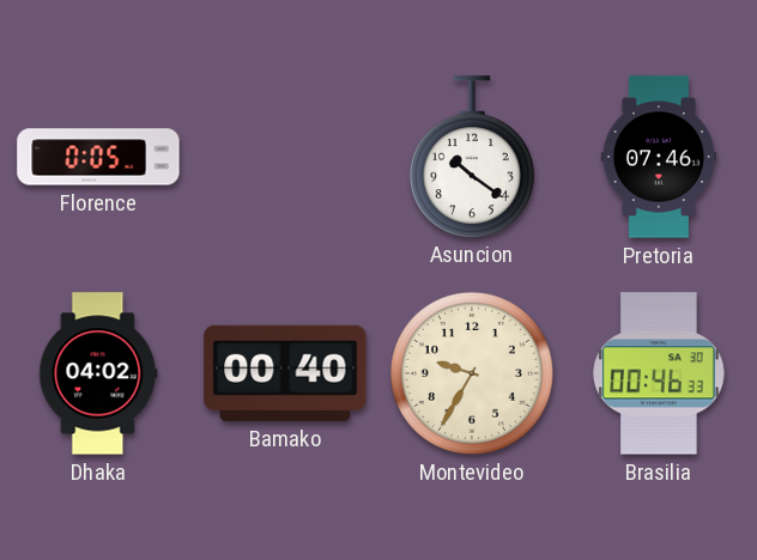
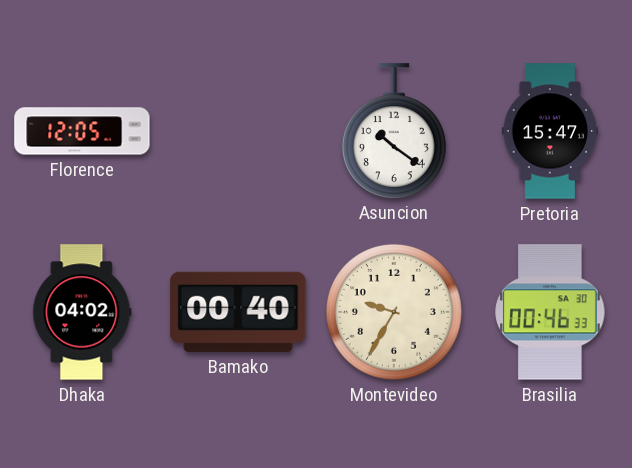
Florence: 0:05 -> 12:05 (82, 131)
Pretoria: 07:46 -> 15:47 (549, 131)
